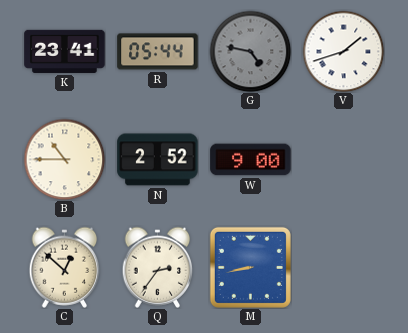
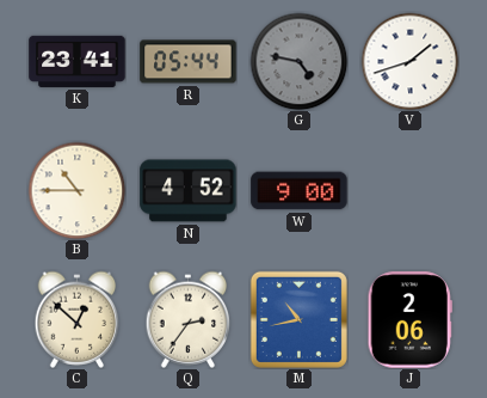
N: 2:52 -> 4:52 (189, 191)
M: 8:43 -> 10:43 (298, 319)
J: none -> 2:06 (409, 320)
